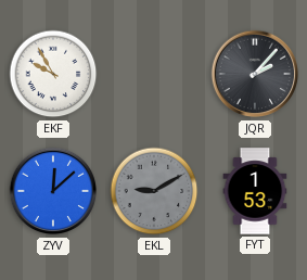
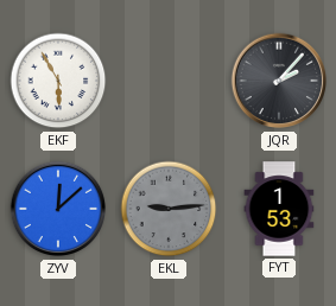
EKF: 9:55 -> 5:55 (58, 81)
EKL: 9:10 -> 9:14 (169, 209)
